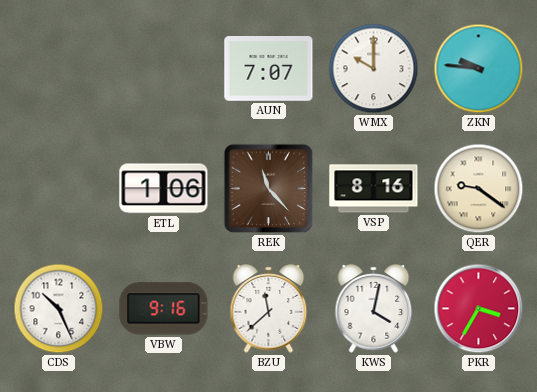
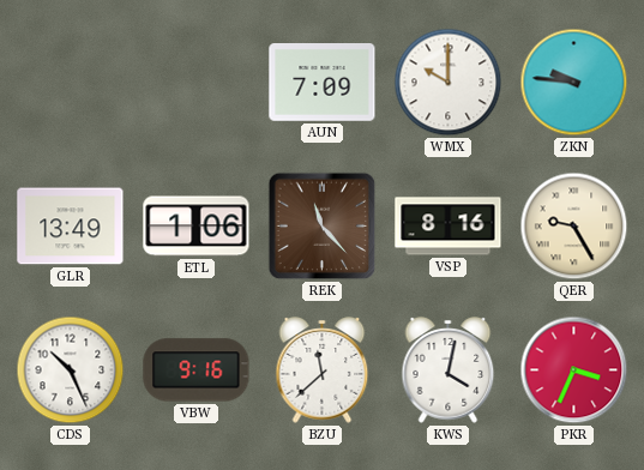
AUN: 7:07 -> 7:09 (323, 83)
GLR: none -> 13:49 (71, 227)
QER: 9:21 -> 9:25 (574, 227)
PKR: 3:35 -> 3:34 (574, 370)
